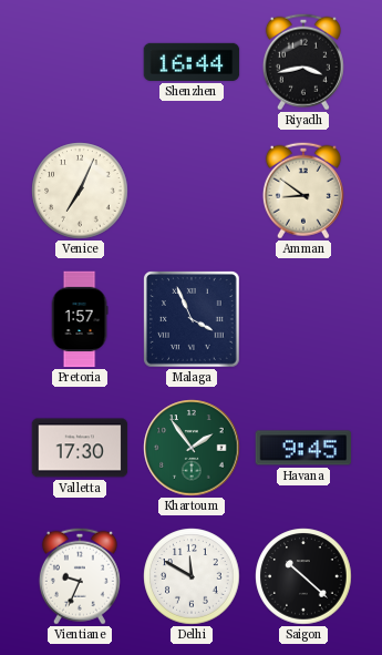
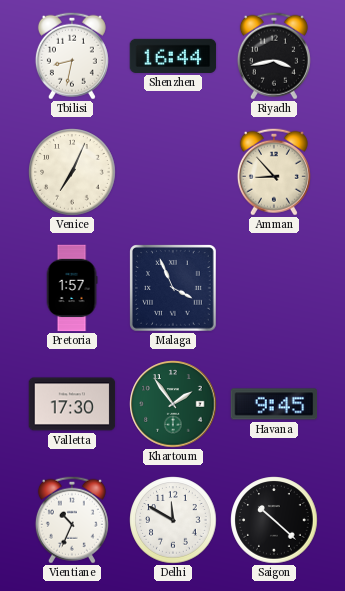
Tbilisi: none -> 8:32 (72, 56)
Amman: 8:51 -> 8:53 (274, 172)
Vientiane: 9:34 -> 10:34 (72, 520)
